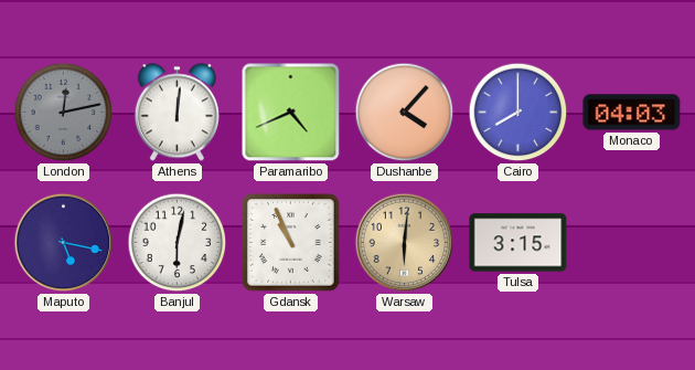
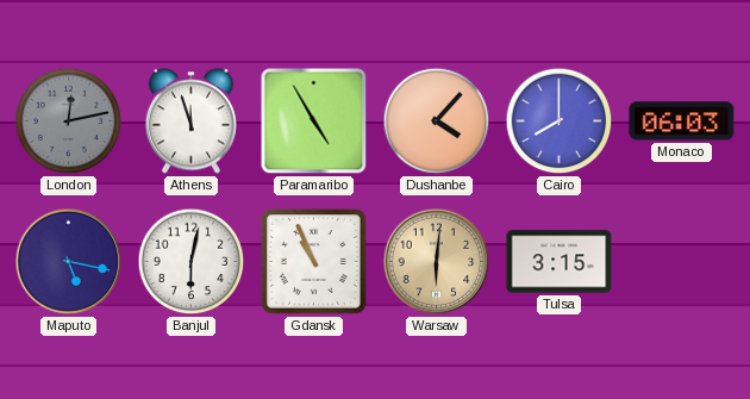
Athens: 12:01 -> 11:57 (190, 121)
Paramaribo: 4:41 -> 4:55 (314, 121)
Monaco: 04:03 -> 06:03 (682, 121)
